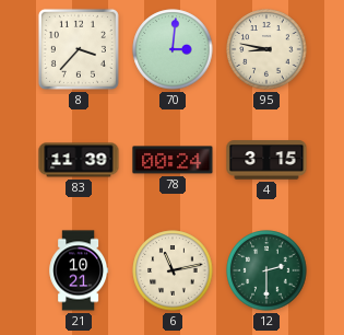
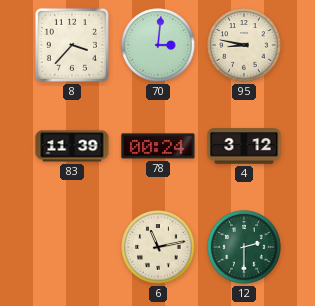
4: 3:15 -> 3:12 (244, 146)
21: 10:21 -> none (79, 270)
